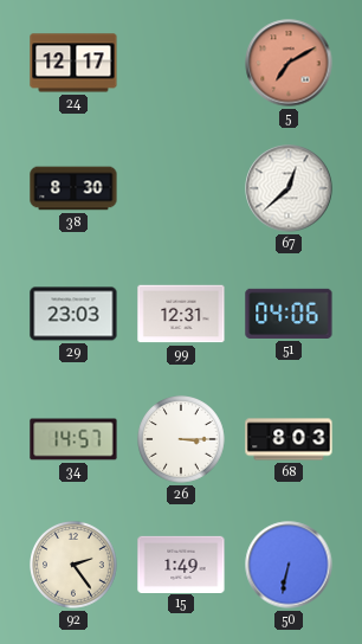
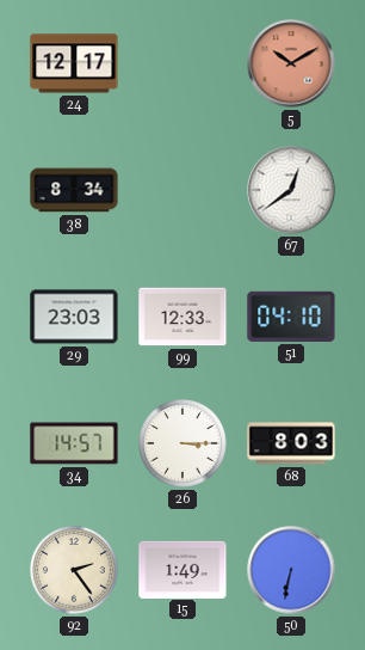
5: 7:10 -> 10:10 (291, 63)
38: 8:30 -> 8:34 (74, 190)
67: 12:38 -> 12:39 (291, 190)
99: 12:31 -> 12:33 (182, 317)
51: 04:06 -> 04:10 (291, 317)
